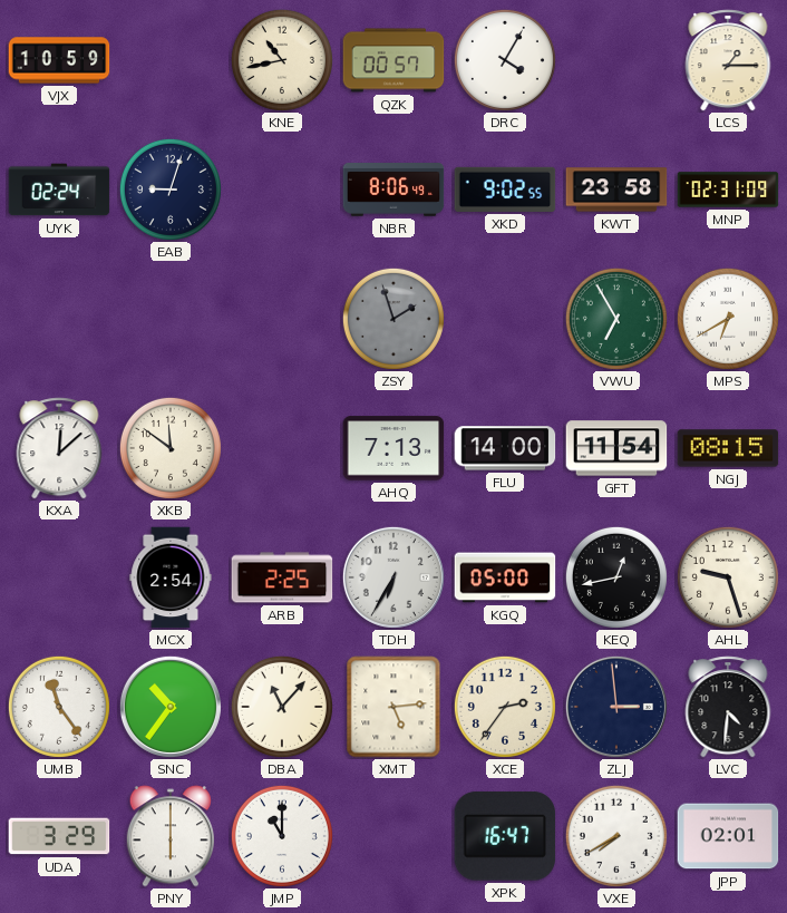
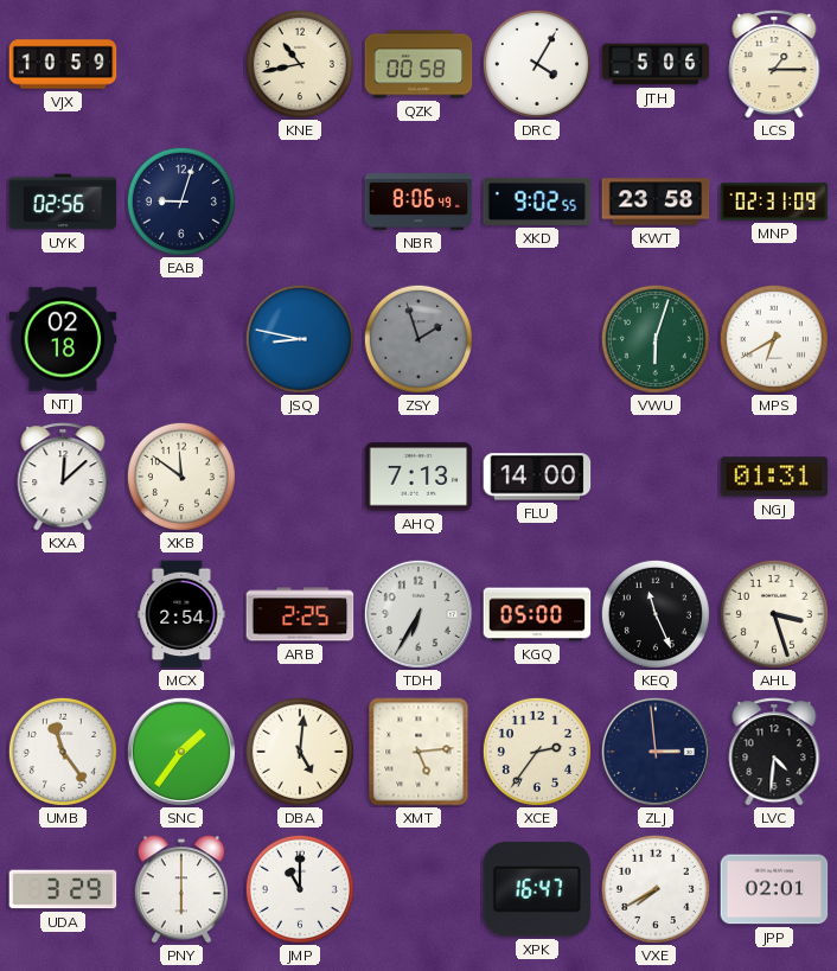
QZK: 00:57 -> 00:58 (418, 64)
JTH: none -> 5:06 (656, 64)
UYK: 02:24 -> 02:56 (63, 202)
NTJ: none -> 02:18 (63, 339)
JSQ: none -> 8:47 (300, 339)
VWU: 6:55 -> 6:03 (656, 339)
GFT: 11:54 -> none (616, 448)
NGJ: 08:15 -> 01:31 (774, 477)
KEQ: 12:43 -> 11:26 (656, 614)
AHL: 9:27 -> 3:27 (774, 614)
SNC: 10:36 -> 1:36 (181, 752)
DBA: 11:07 -> 5:01 (300, 752)
